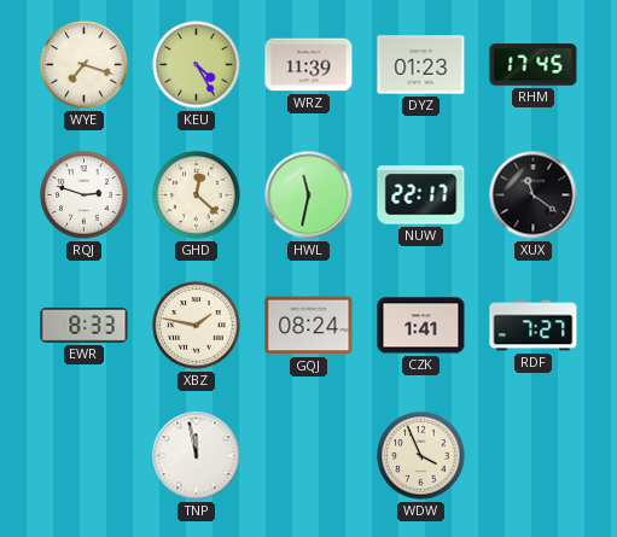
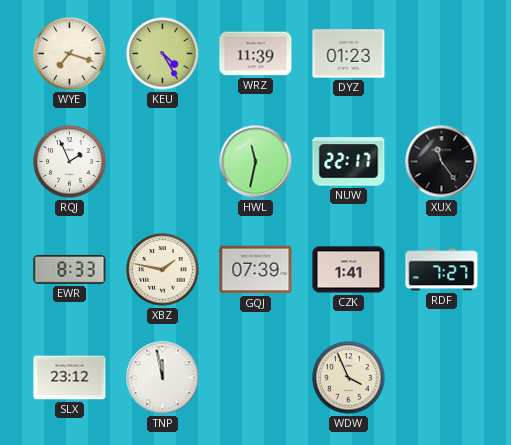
RHM: 17:45 -> none (534, 65)
RQJ: 2:48 -> 1:56 (70, 162)
GHD: 12:22 -> none (197, 195)
XUX: 11:21 -> 11:24 (442, 162)
GQJ: 08:24 -> 07:39 (256, 270)
SLX: none -> 23:12 (70, 378)
